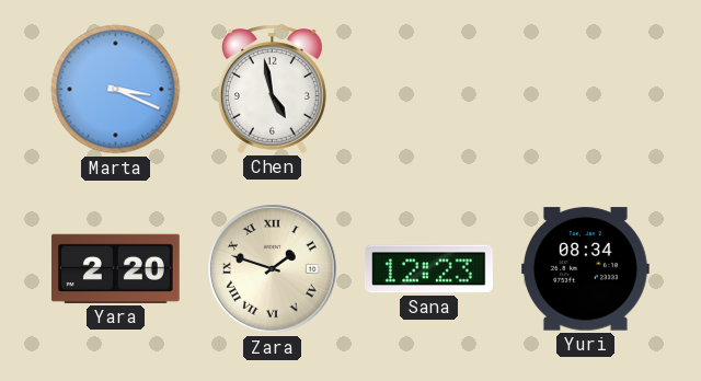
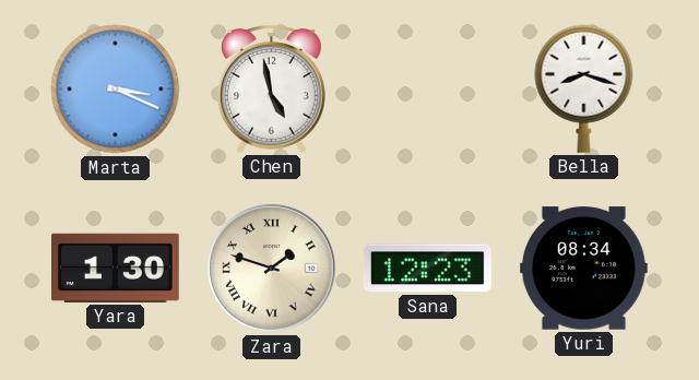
Bella: none -> 8:18 (584, 88)
Yara: 2:20 -> 1:30 (115, 268)
